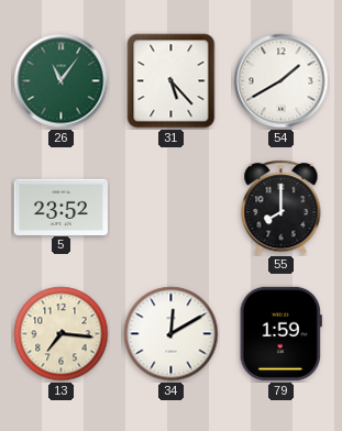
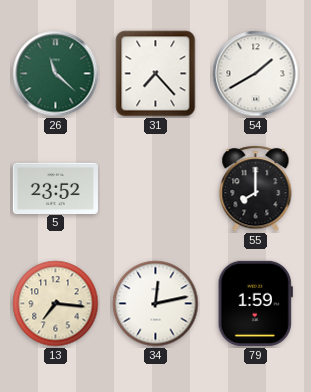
26: 11:06 -> 11:22 (56, 74)
31: 5:23 -> 7:23 (156, 74)
34: 12:10 -> 12:13 (156, 304)
